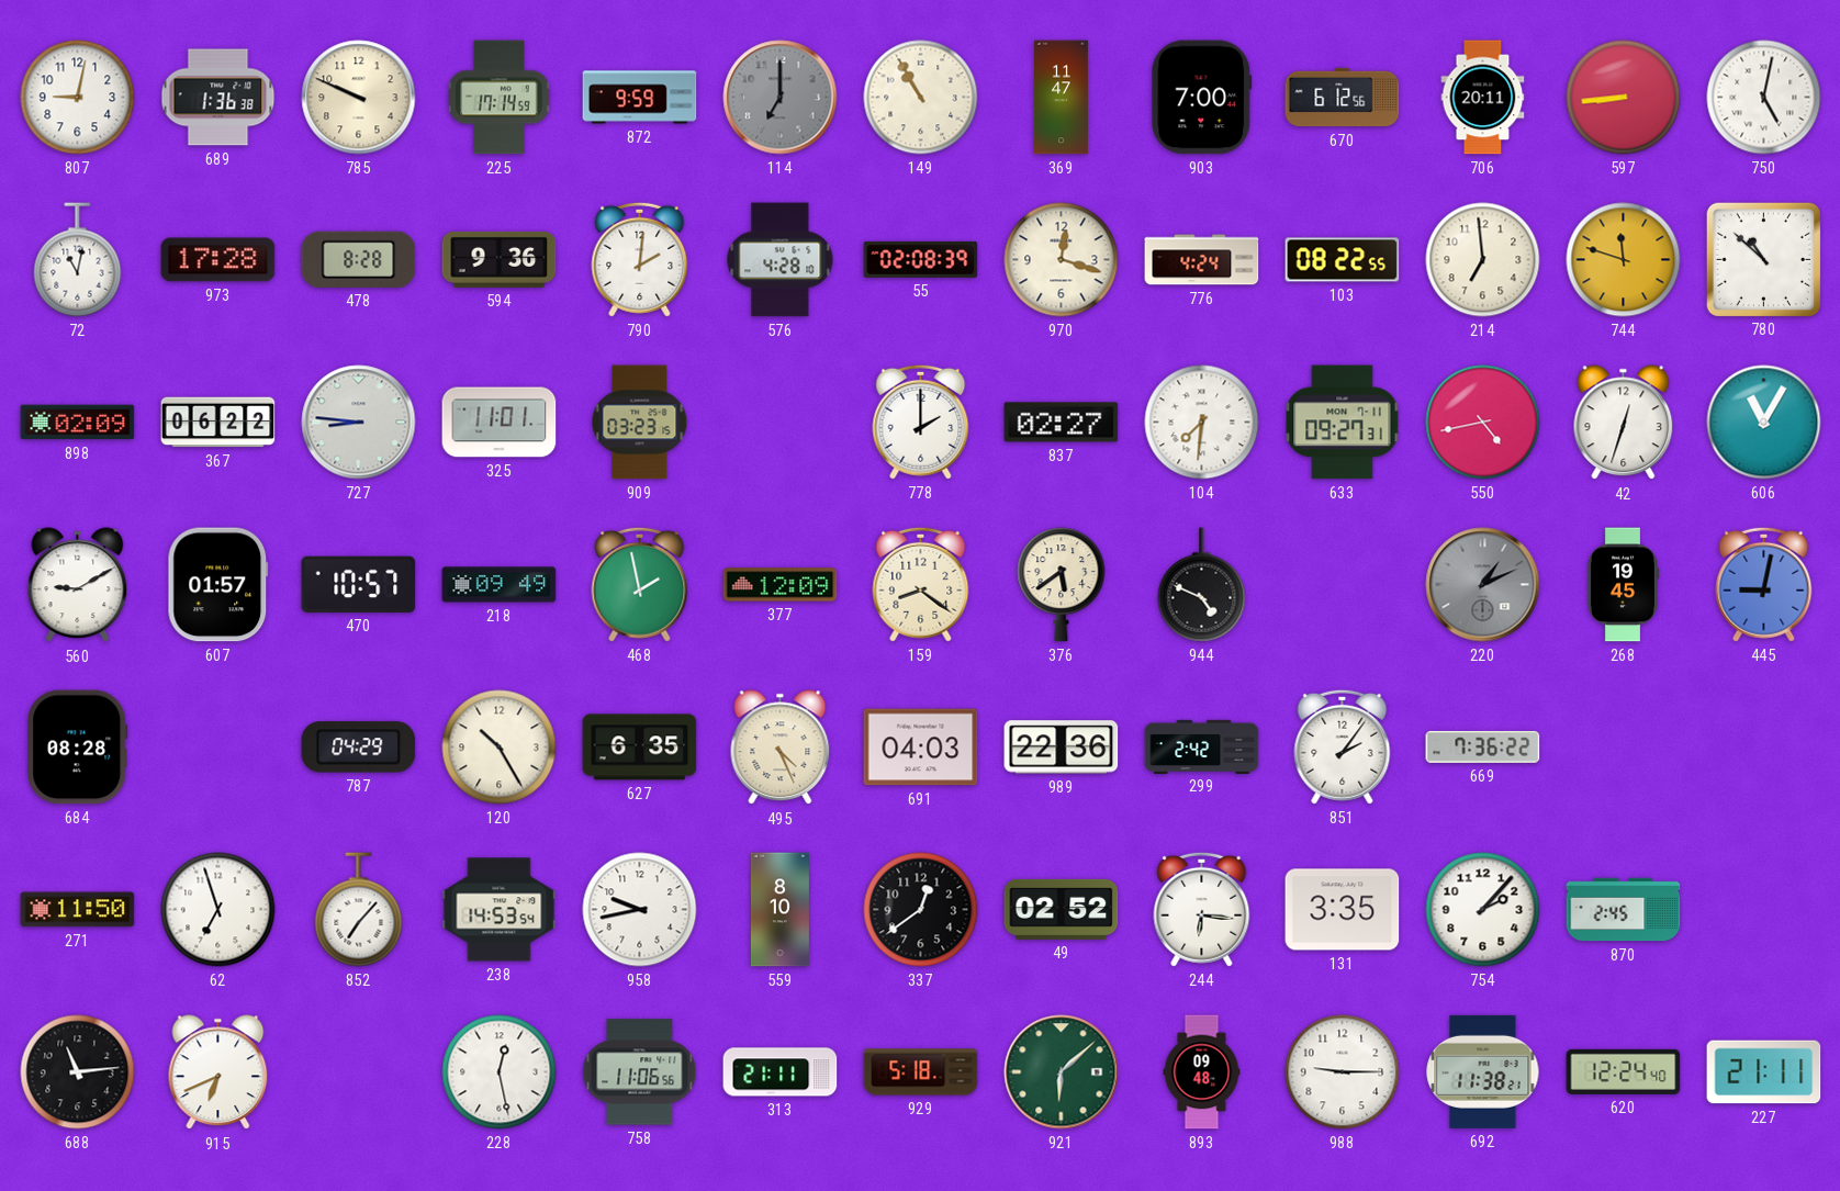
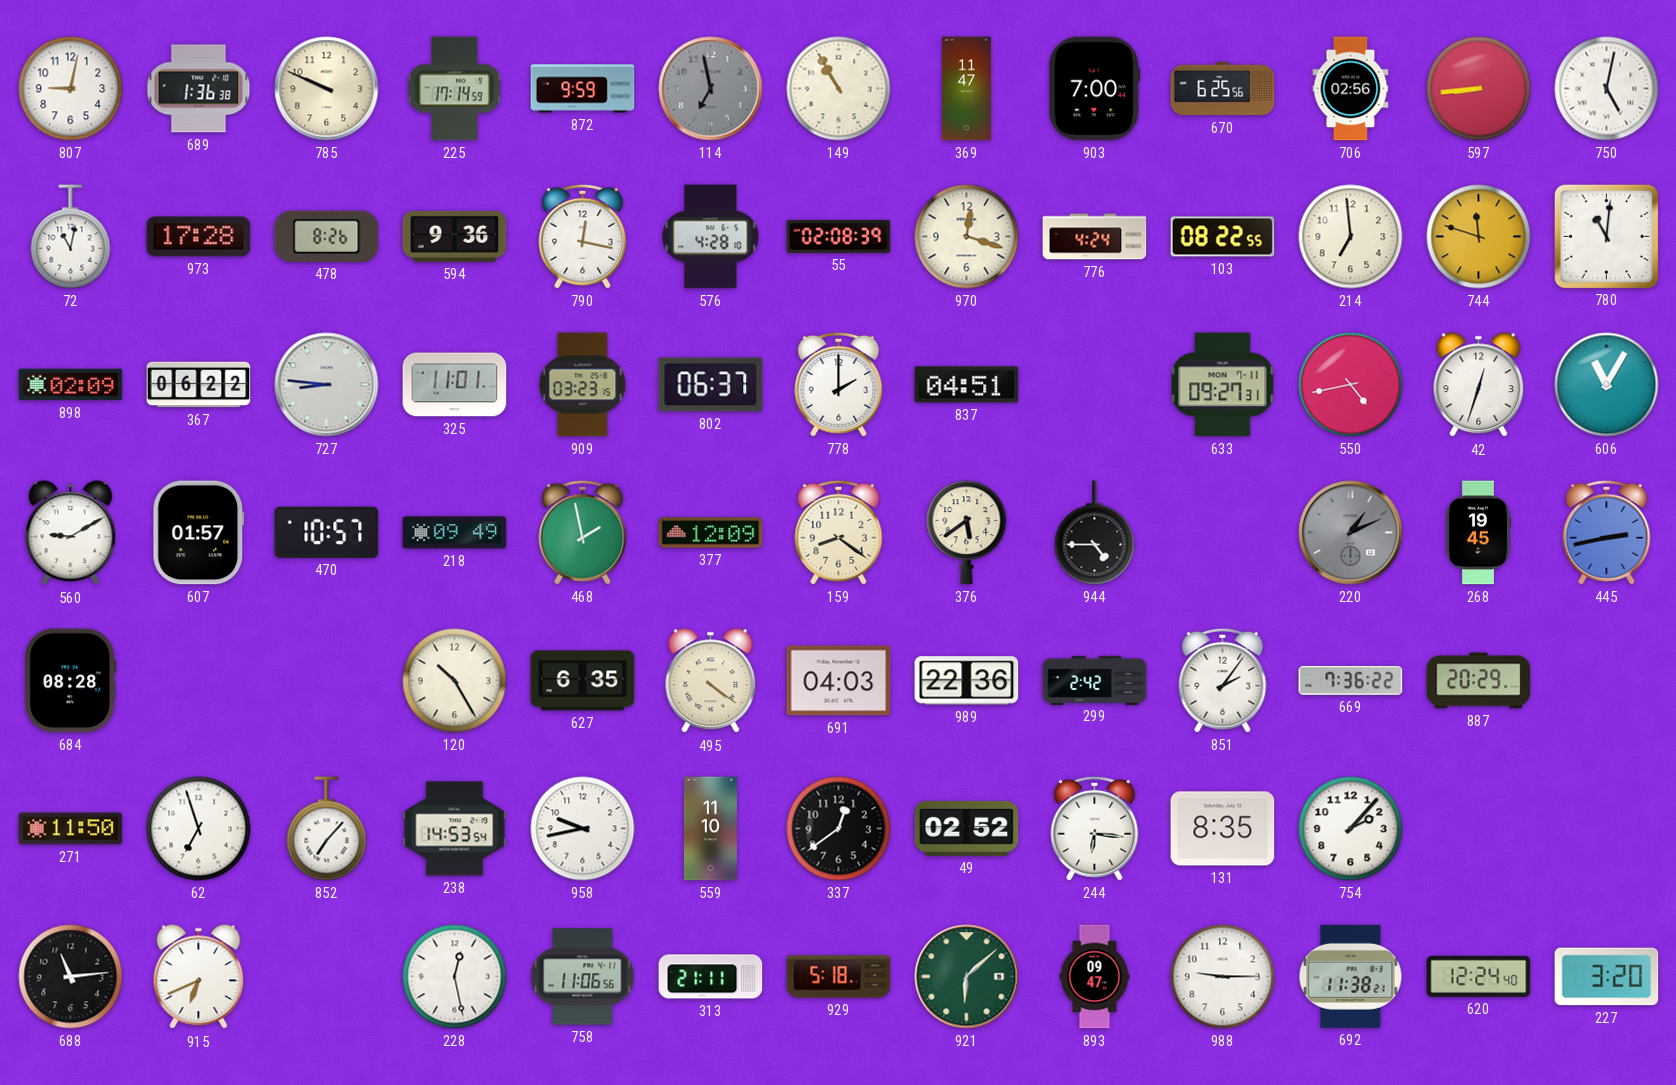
114: 7:00 -> 6:58 (711, 89)
670: 6:12 -> 6:25 (1223, 89)
706: 20:11 -> 02:56 (1351, 89)
478: 8:28 -> 8:26 (327, 236)
790: 2:01 -> 12:17 (583, 236)
780: 10:52 -> 11:01 (1606, 236)
802: none -> 06:37 (711, 385)
837: 02:27 -> 04:51 (967, 385)
104: 7:31 -> none (1202, 423)
944: 4:49 -> 4:45 (1095, 533)
445: 9:02 -> 2:43 (1607, 532)
787: 04:29 -> none (359, 748)
495: 4:26 -> 4:21 (711, 681)
887: none -> 20:29 (1479, 681)
559: 8:10 -> 11:10 (710, 829)
131: 3:35 -> 8:35 (1223, 829)
870: 2:45 -> none (1624, 910)
893: 09:48 -> 09:47 (1095, 977)
227: 21:11 -> 3:20 (1607, 977)
